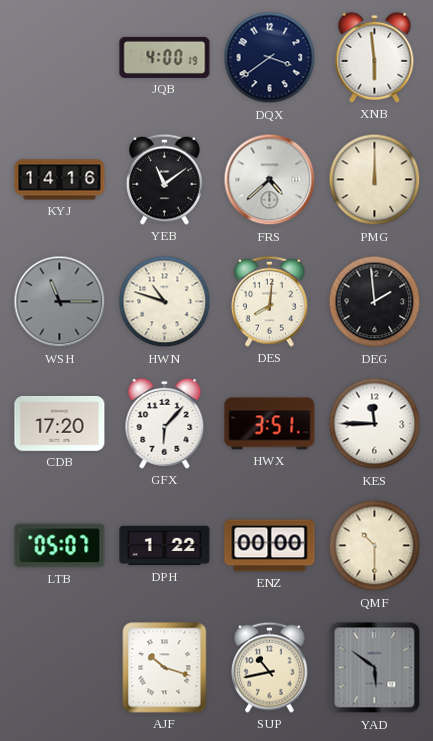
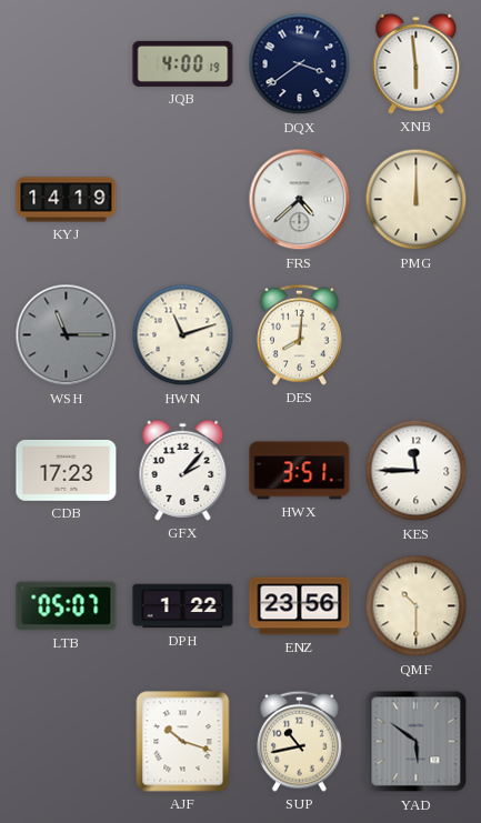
KYJ: 14:16 -> 14:19 (67, 200)
YEB: 11:09 -> none (165, 179)
HWN: 10:48 -> 11:12 (183, 335)
DEG: 1:59 -> none (375, 302)
CDB: 17:20 -> 17:23 (67, 470)
GFX: 6:07 -> 2:07 (183, 470)
ENZ: 00:00 -> 23:56 (300, 606)
